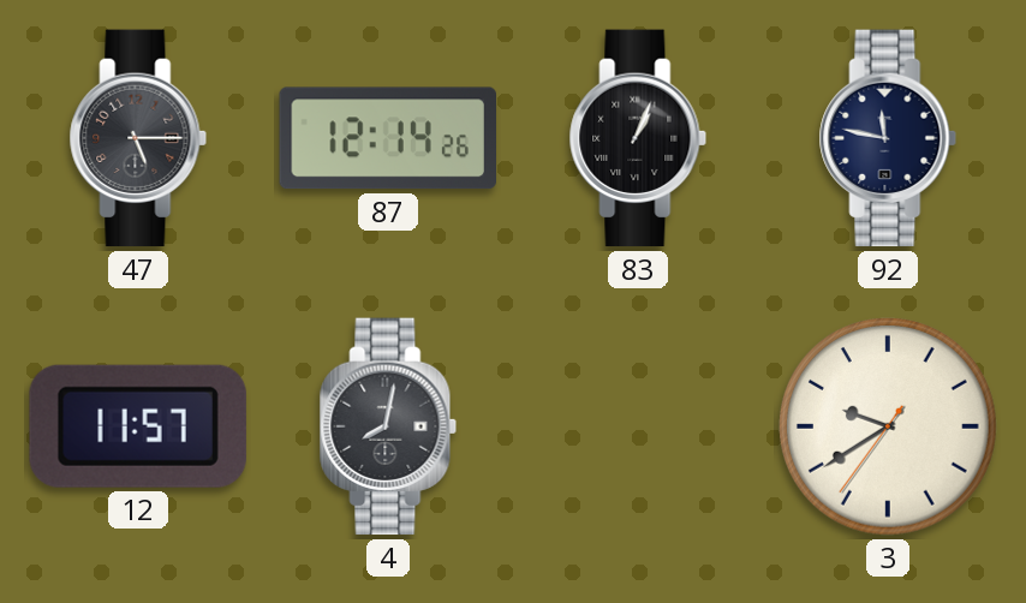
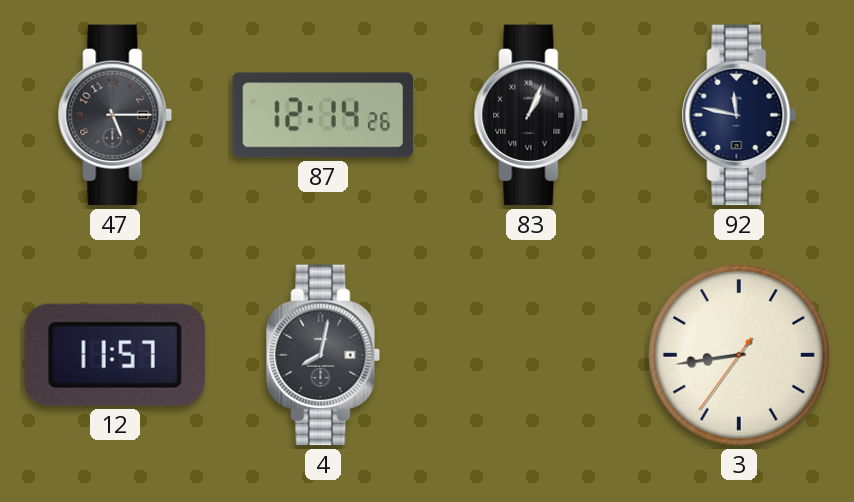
3: 9:39 -> 8:43 (739, 355)
